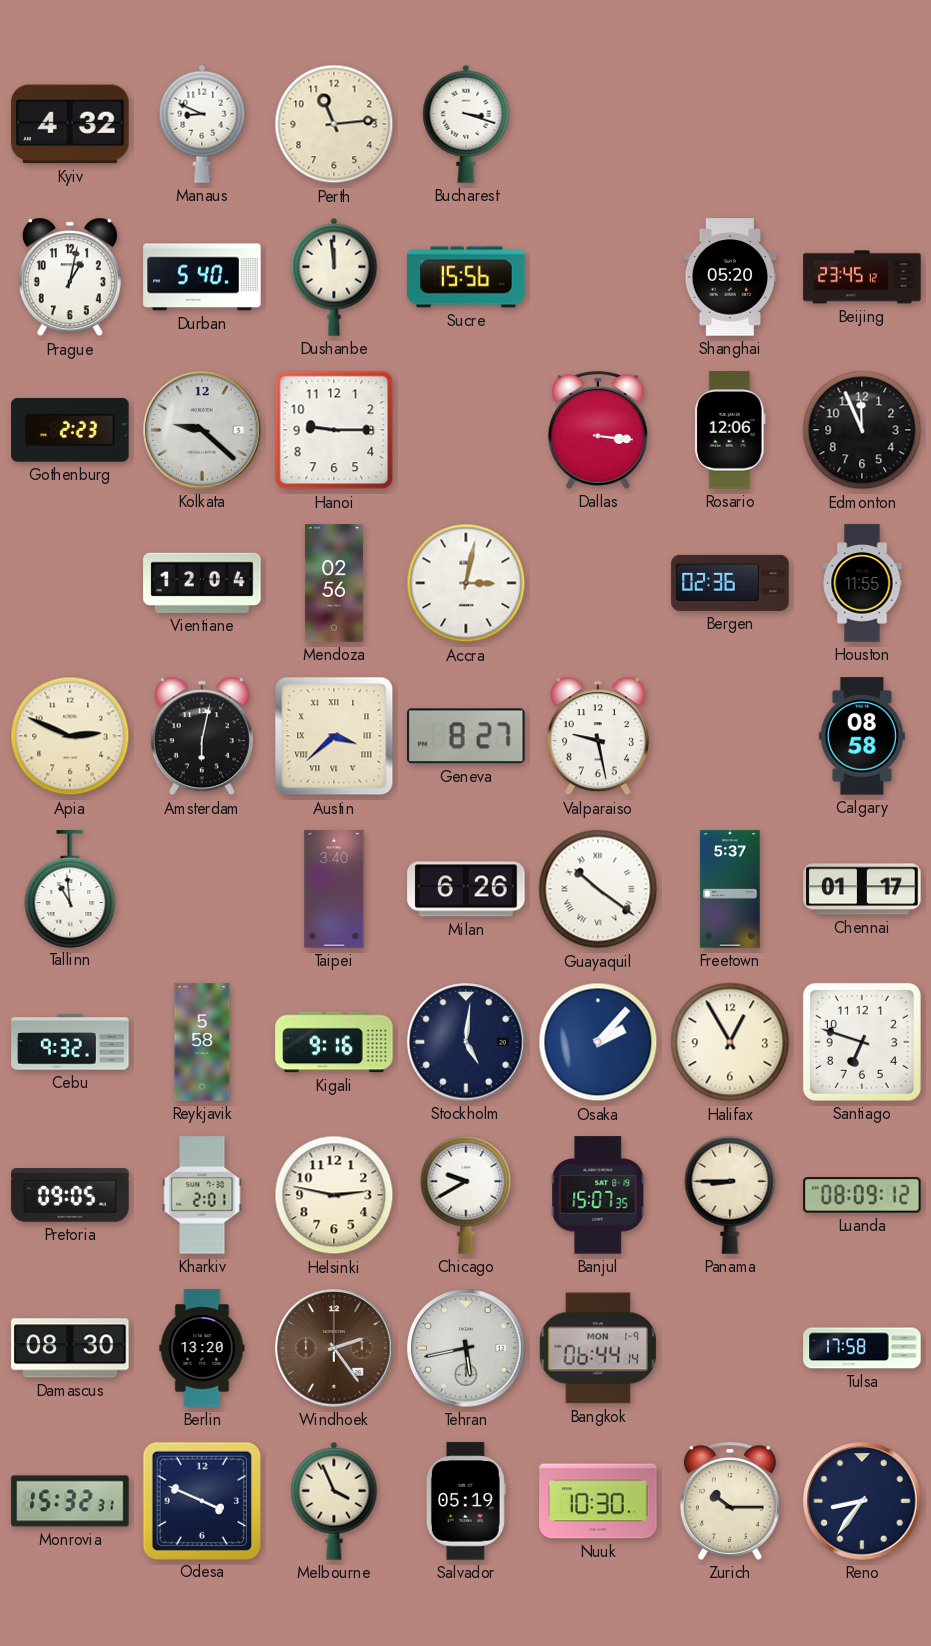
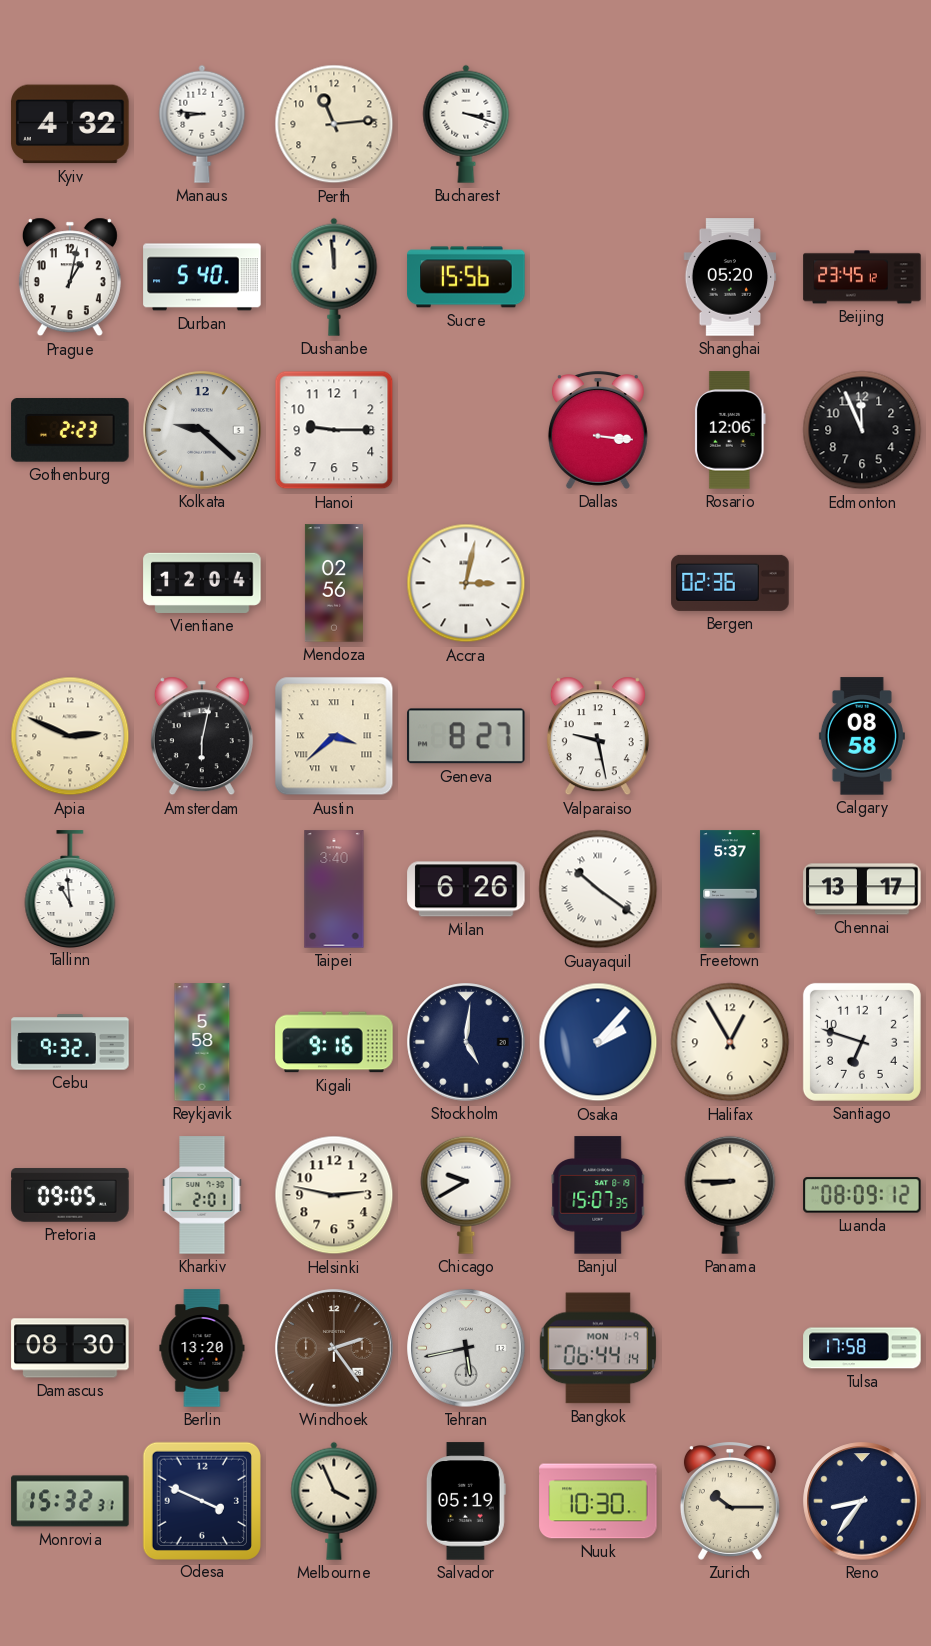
Manaus: 8:49 -> 8:46 (202, 124)
Houston: 11:55 -> none (862, 583)
Chennai: 01:17 -> 13:17 (862, 889)
